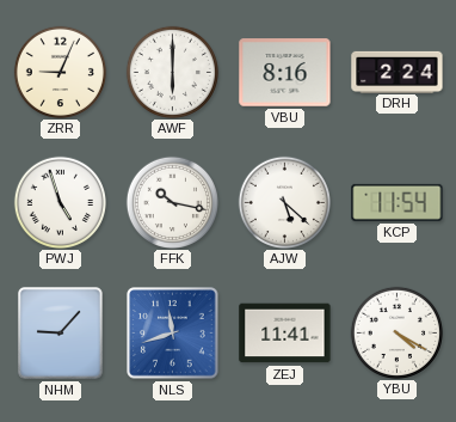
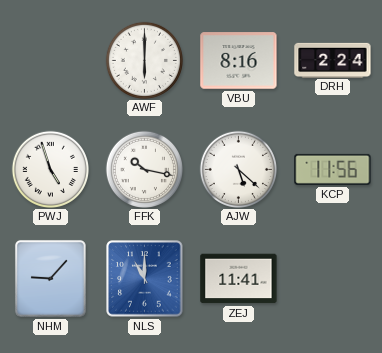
ZRR: 9:04 -> none (60, 72)
KCP: 11:54 -> 11:56 (333, 169)
NLS: 11:42 -> 11:00 (145, 279)
YBU: 4:20 -> none (396, 332)
